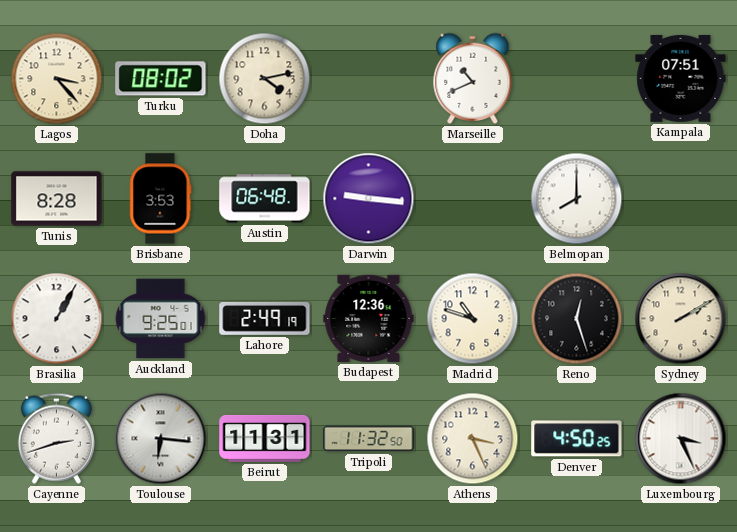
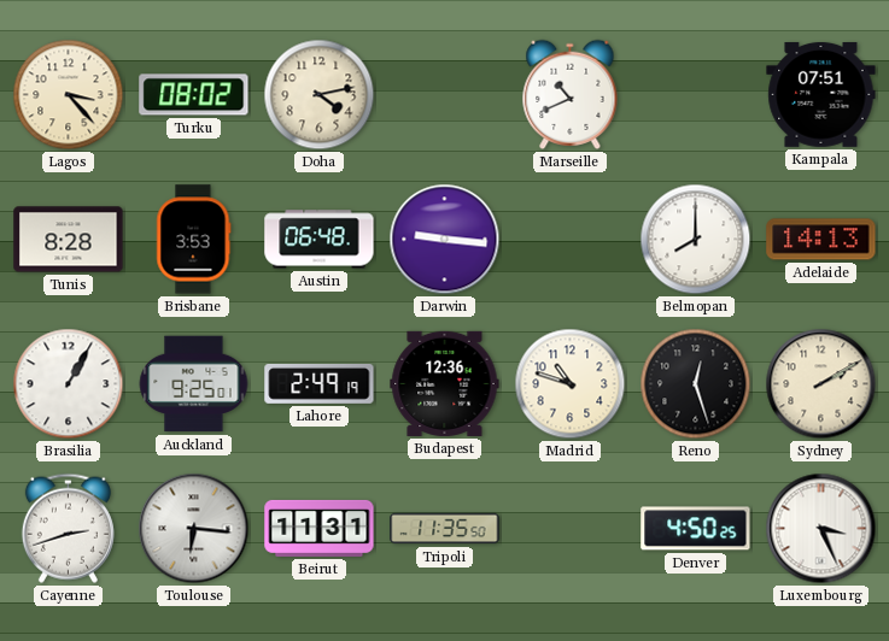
Adelaide: none -> 14:13 (821, 240)
Tripoli: 11:32 -> 11:35 (445, 529)
Athens: 3:26 -> none (473, 439)
